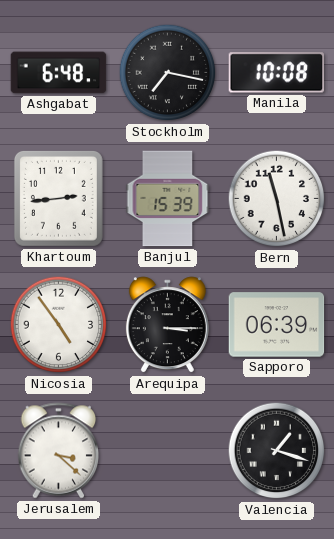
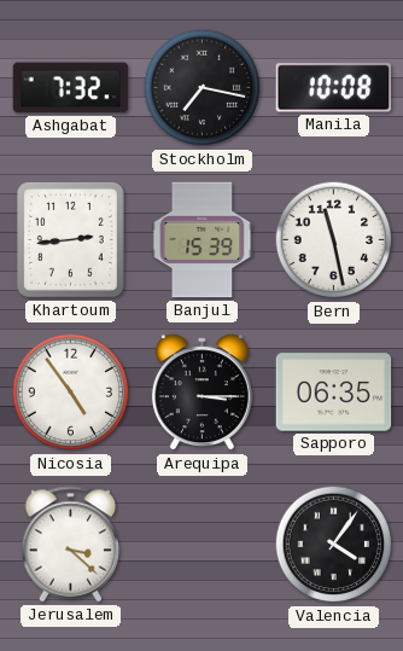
Ashgabat: 6:48 -> 7:32 (71, 88)
Sapporo: 06:39 -> 06:35 (334, 393)
Valencia: 1:18 -> 4:06 (334, 545)
